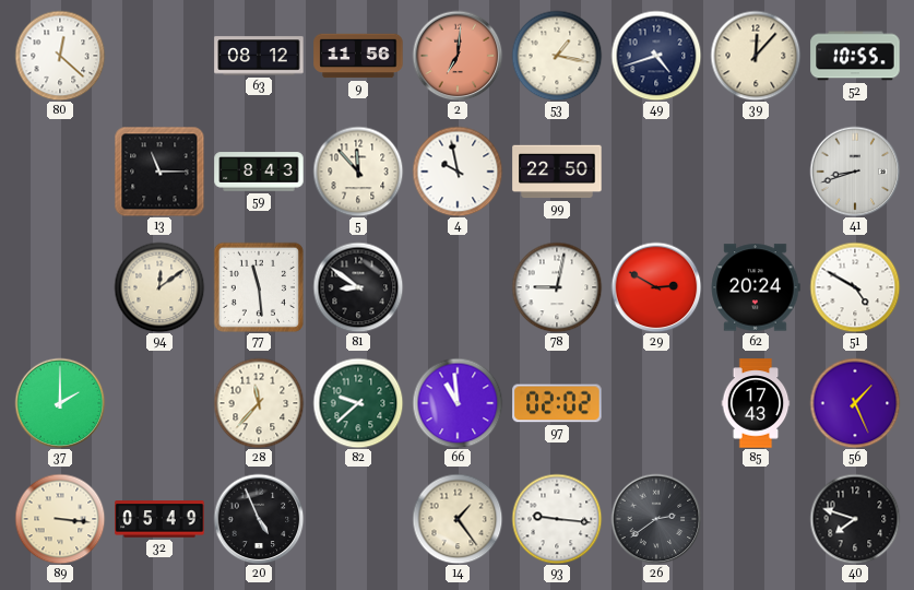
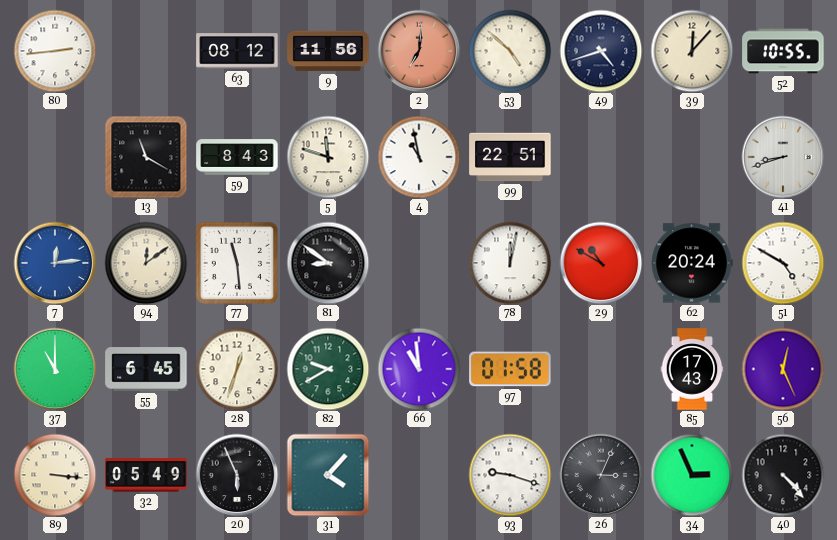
80: 12:22 -> 2:44 (55, 51)
53: 1:17 -> 4:52 (510, 51)
13: 11:15 -> 11:20 (146, 157)
5: 11:53 -> 11:48 (328, 157)
4: 9:58 -> 10:58 (419, 157)
99: 22:50 -> 22:51 (510, 157)
7: none -> 12:14 (55, 263)
78: 9:02 -> 12:02 (510, 263)
29: 2:50 -> 10:50 (601, 263)
37: 2:00 -> 11:00 (55, 369)
55: none -> 6:45 (146, 369)
28: 11:37 -> 12:33 (237, 369)
82: 9:38 -> 9:40 (328, 369)
97: 02:02 -> 01:58 (510, 369)
56: 1:26 -> 12:26 (783, 369)
20: 4:56 -> 5:56 (237, 475)
31: none -> 4:07 (328, 475)
14: 1:24 -> none (458, 519)
93: 9:16 -> 9:18 (510, 475)
26: 2:39 -> 3:04 (601, 475)
34: none -> 2:56 (692, 475)
40: 7:48 -> 4:23 (783, 475)
